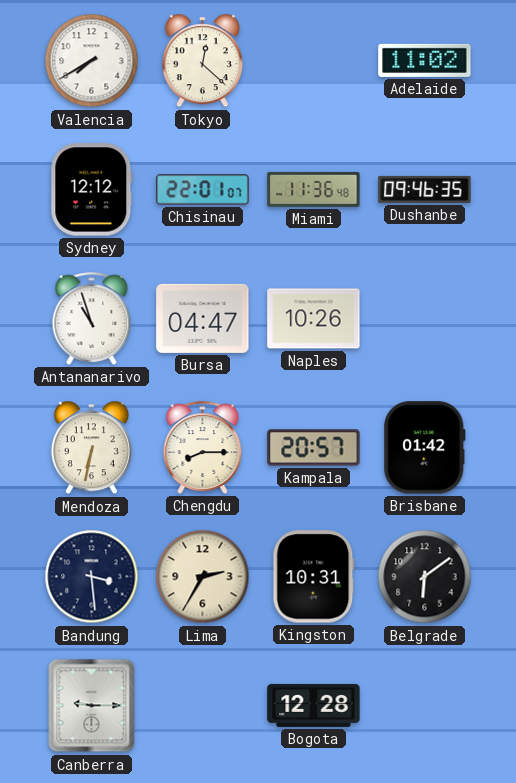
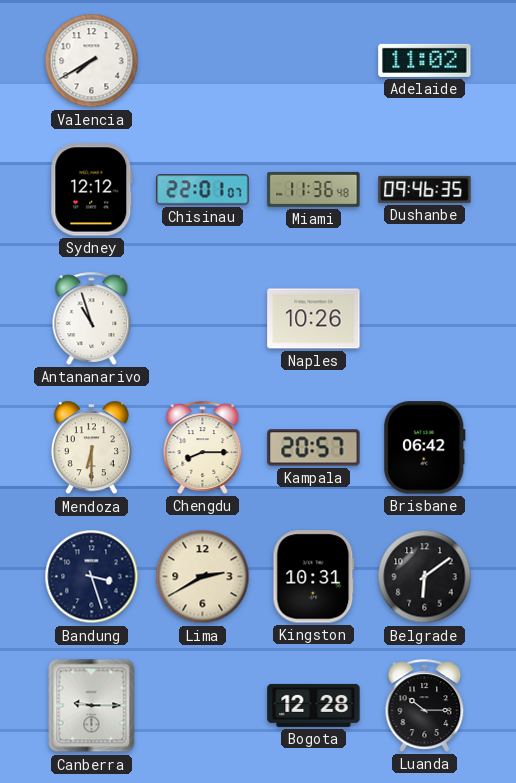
Tokyo: 12:22 -> none (202, 61)
Bursa: 04:47 -> none (203, 318)
Mendoza: 6:32 -> 6:30 (91, 448)
Brisbane: 01:42 -> 06:42 (425, 448)
Bandung: 3:29 -> 3:27 (92, 577)
Lima: 2:35 -> 2:40 (203, 577)
Luanda: none -> 10:15 (425, 705)
